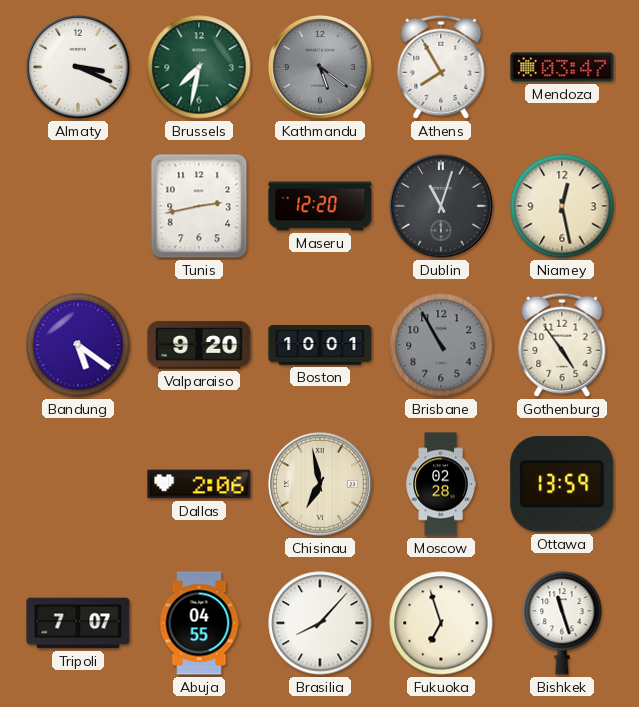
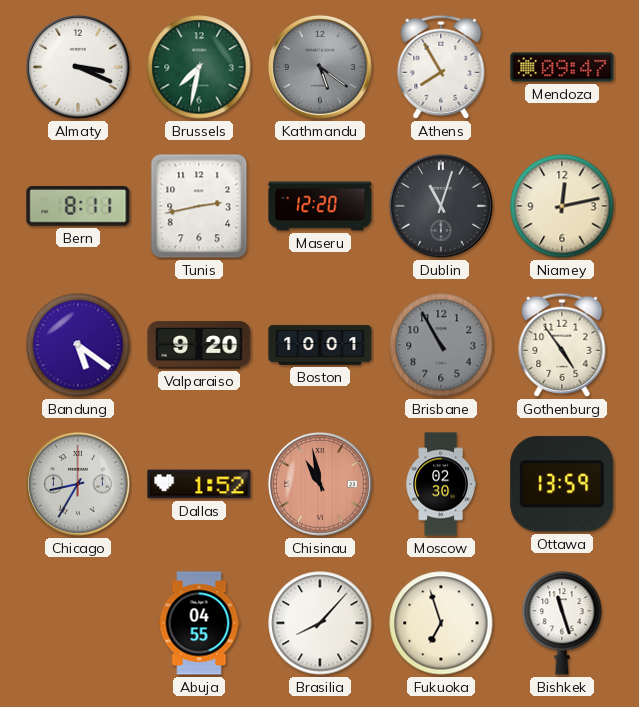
Mendoza: 03:47 -> 09:47 (562, 67)
Bern: none -> 8:11 (78, 207)
Niamey: 12:28 -> 12:13 (562, 206)
Chicago: none -> 8:35 (78, 484)
Dallas: 2:06 -> 1:52 (199, 484)
Chisinau: 6:58 -> 10:58 (320, 484)
Chisinau dial: cream -> salmon (320, 484)
Moscow: 02:28 -> 02:30 (441, 484)
Tripoli: 7:07 -> none (78, 623)
